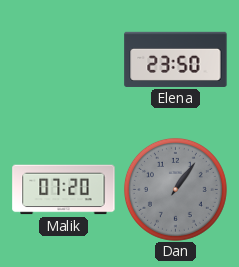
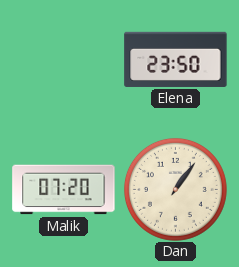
Dan dial: grey -> cream (175, 189)
